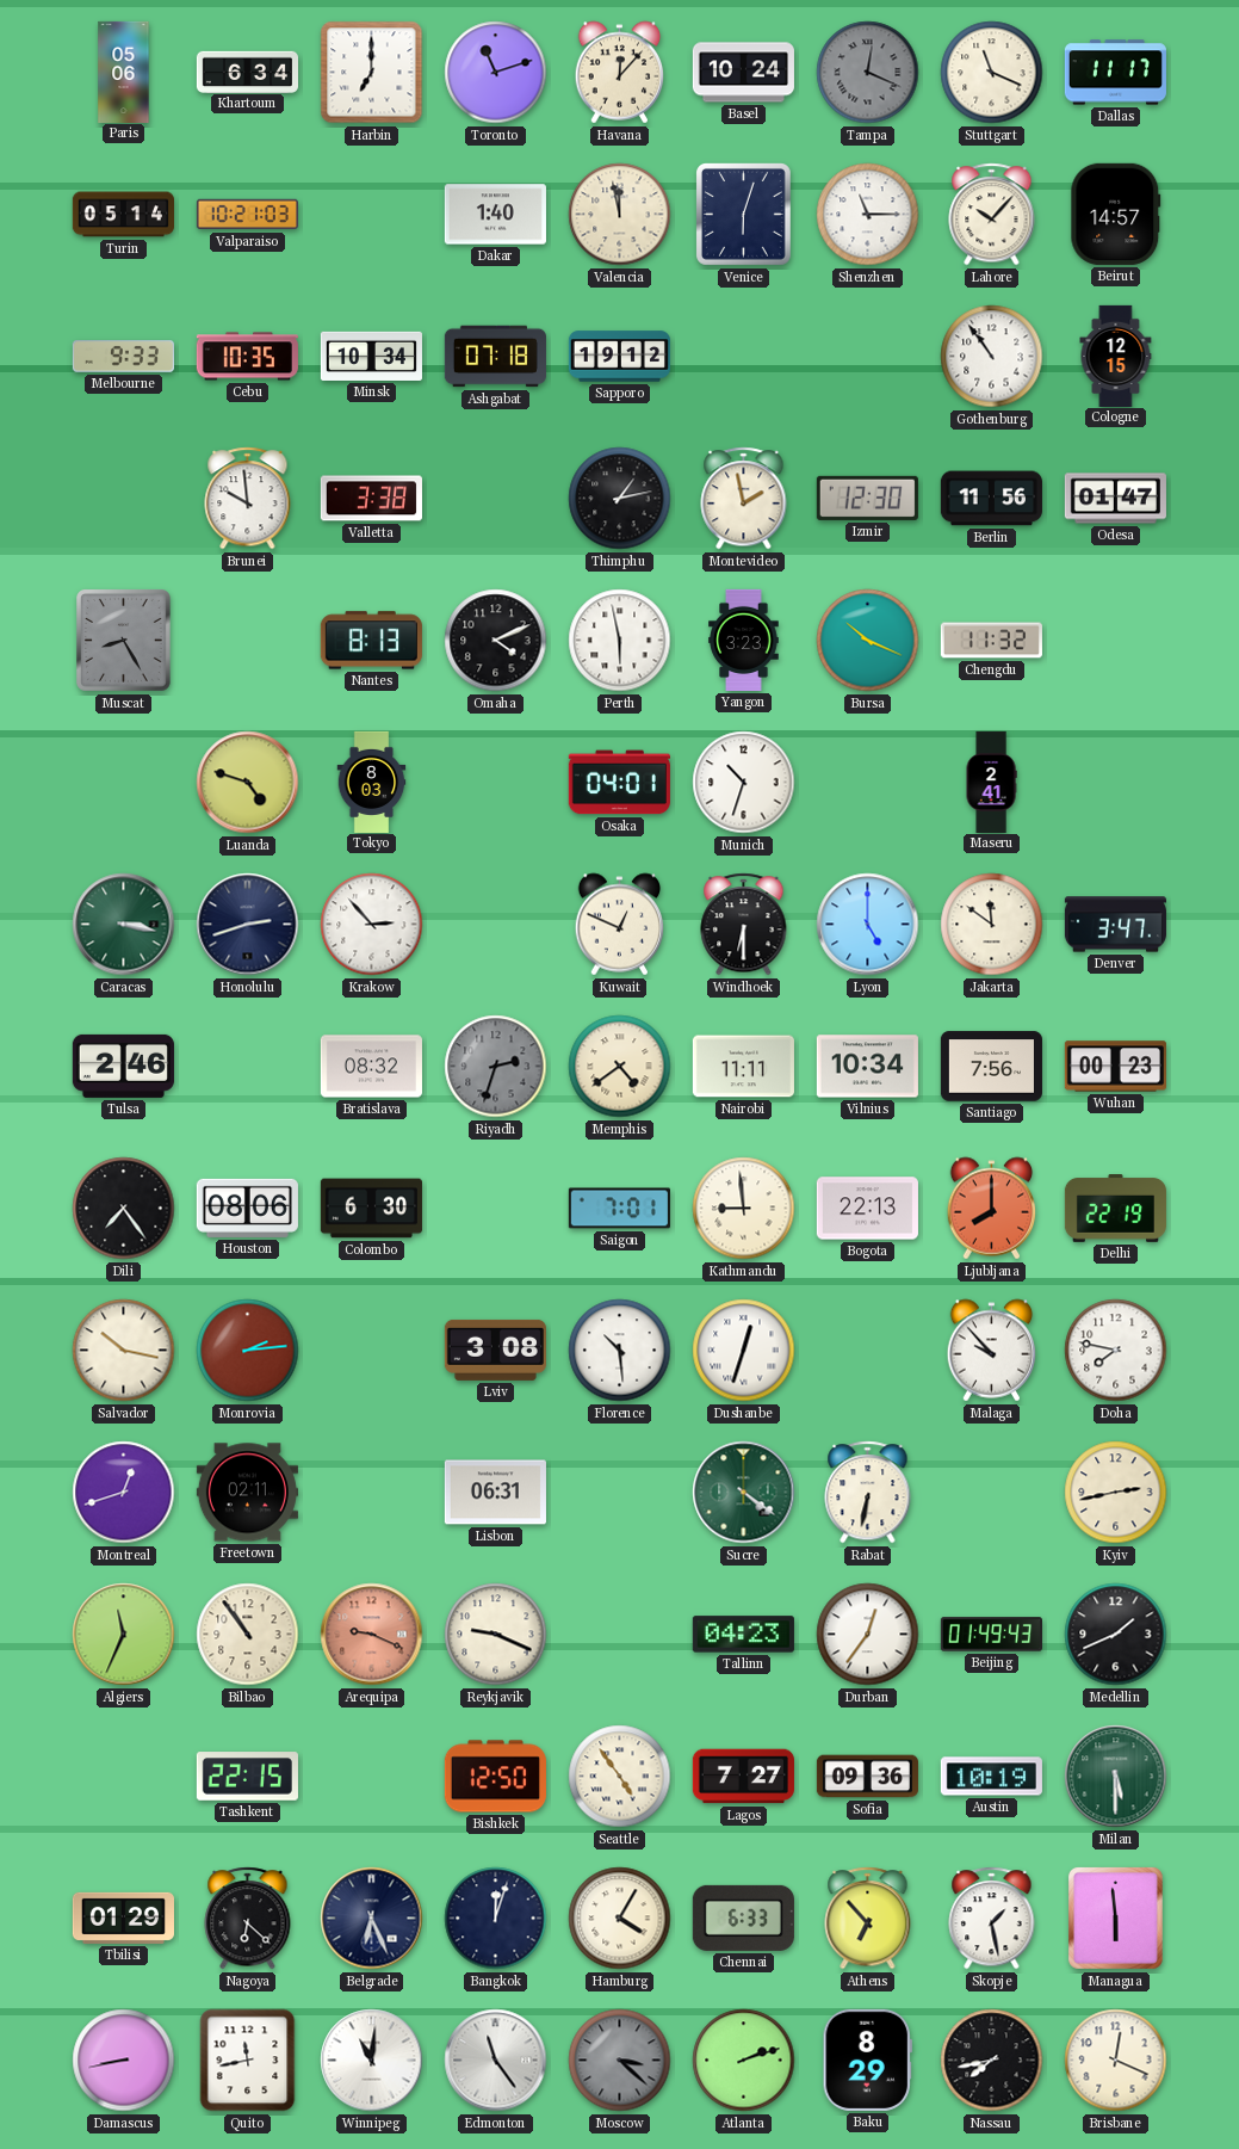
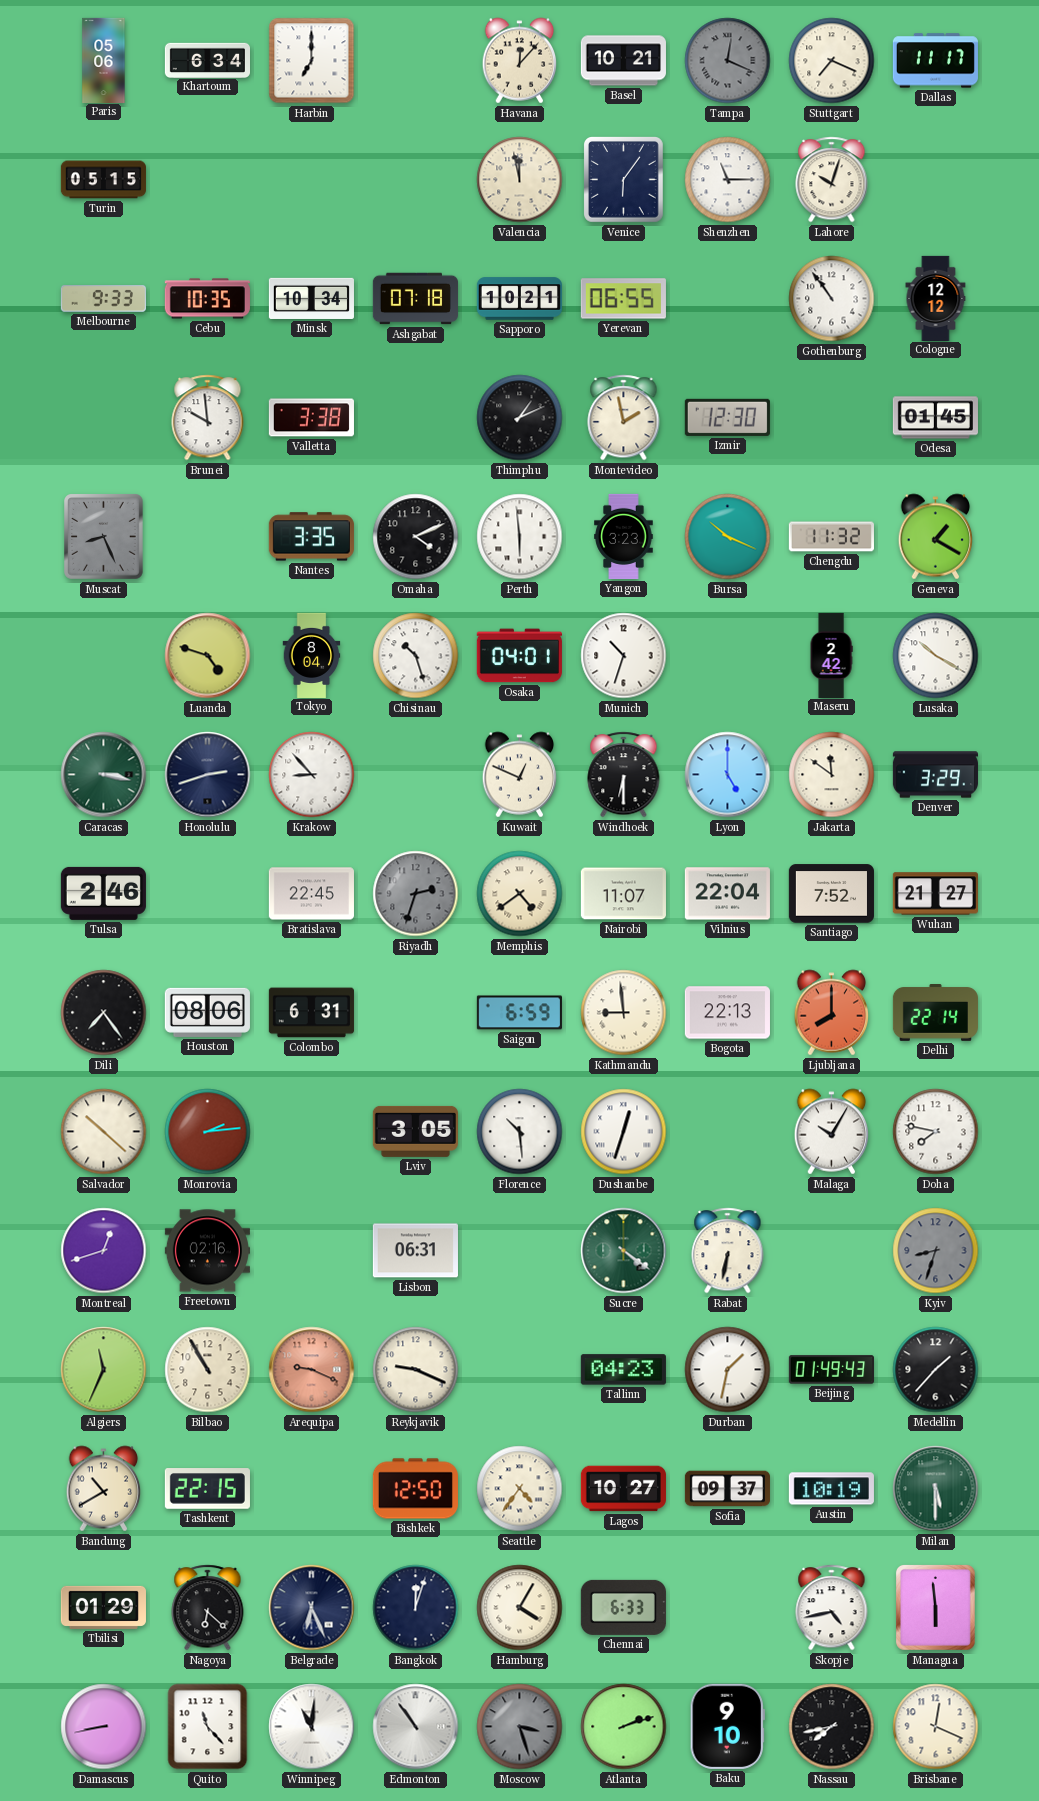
Toronto: 11:12 -> none (496, 73)
Basel: 10:24 -> 10:21 (623, 61)
Stuttgart: 11:19 -> 7:19 (832, 61)
Turin: 05:14 -> 05:15 (103, 180)
Valparaiso: 10:21 -> none (247, 215)
Dakar: 1:40 -> none (495, 215)
Venice: 6:03 -> 6:06 (624, 180)
Lahore: 10:07 -> 10:03 (832, 180)
Beirut: 14:57 -> none (1116, 214)
Sapporo: 19:12 -> 10:21 (519, 299)
Yerevan: none -> 06:55 (623, 299)
Cologne: 12:15 -> 12:12 (936, 298)
Thimphu: 1:13 -> 1:11 (520, 418)
Berlin: 11:56 -> none (991, 499)
Odesa: 01:47 -> 01:45 (935, 418)
Muscat: 8:25 -> 8:26 (104, 537)
Nantes: 8:13 -> 3:35 (311, 537)
Perth: 5:58 -> 5:59 (520, 537)
Geneva: none -> 1:20 (936, 537)
Tokyo: 8:03 -> 8:04 (312, 655)
Chisinau: none -> 10:27 (416, 656)
Maseru: 2:41 -> 2:42 (831, 655)
Lusaka: none -> 10:20 (936, 656)
Krakow: 2:53 -> 8:53 (312, 775)
Denver: 3:47 -> 3:29 (935, 775)
Bratislava: 08:32 -> 22:45 (311, 894)
Nairobi: 11:11 -> 11:07 (623, 894)
Vilnius: 10:34 -> 22:04 (727, 894)
Santiago: 7:56 -> 7:52 (831, 894)
Wuhan: 00:23 -> 21:27 (935, 894)
Colombo: 6:30 -> 6:31 (311, 1013)
Saigon: 7:01 -> 6:59 (519, 1013)
Delhi: 22:19 -> 22:14 (935, 1013)
Salvador: 10:17 -> 10:22 (104, 1132)
Lviv: 3:08 -> 3:05 (415, 1131)
Malaga: 9:53 -> 10:05 (832, 1132)
Freetown: 02:11 -> 02:16 (207, 1251)
Kyiv: 2:43 -> 8:33 (936, 1251)
Kyiv dial: cream -> grey (936, 1251)
Bilbao: 10:54 -> 10:55 (208, 1370)
Durban: 12:36 -> 1:32 (728, 1370)
Medellin: 1:41 -> 1:37 (936, 1370)
Bandung: none -> 10:40 (104, 1489)
Seattle: 4:54 -> 4:36 (520, 1489)
Lagos: 7:27 -> 10:27 (623, 1489)
Sofia: 09:36 -> 09:37 (727, 1489)
Athens: 6:53 -> none (868, 1919)
Skopje: 1:28 -> 4:43 (832, 1608)
Quito: 11:43 -> 11:23 (208, 1727)
Edmonton: 11:24 -> 10:54 (416, 1727)
Moscow: 3:22 -> 3:27 (520, 1727)
Baku: 8:29 -> 9:10 (727, 1726)
